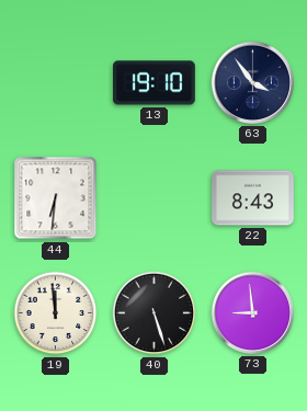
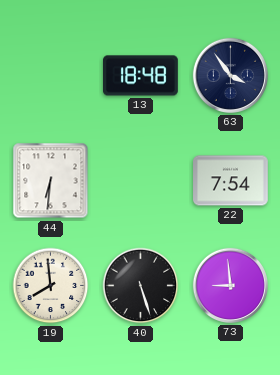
13: 19:10 -> 18:48 (141, 76)
22: 8:43 -> 7:54 (231, 181)
19: 11:59 -> 7:59 (51, 286)
